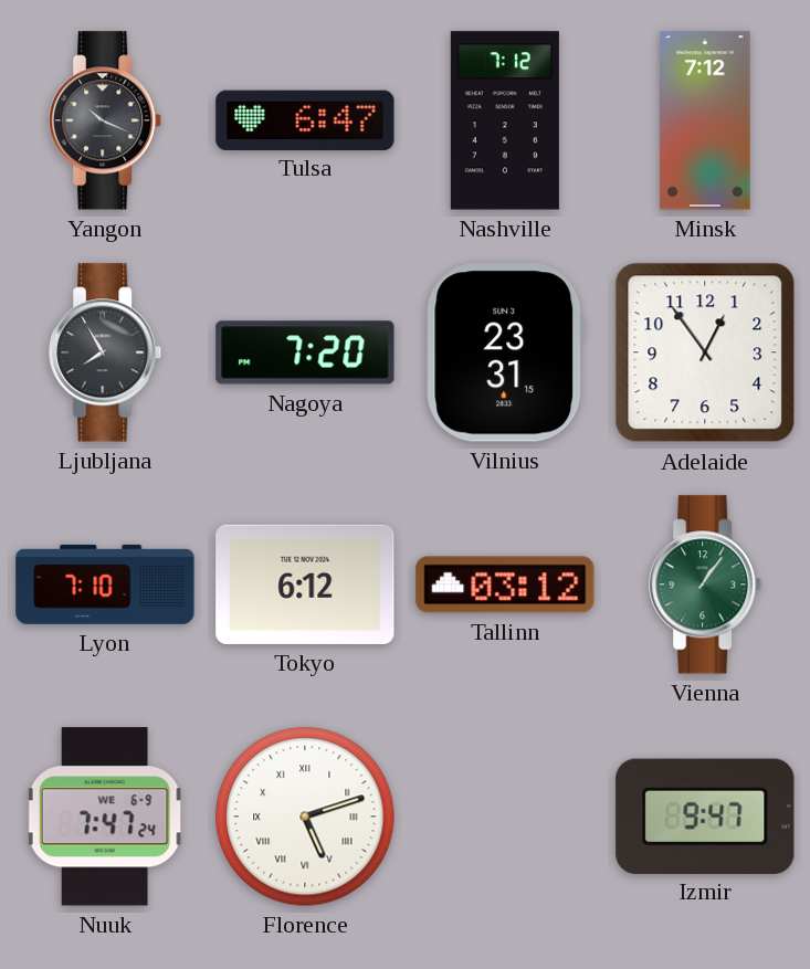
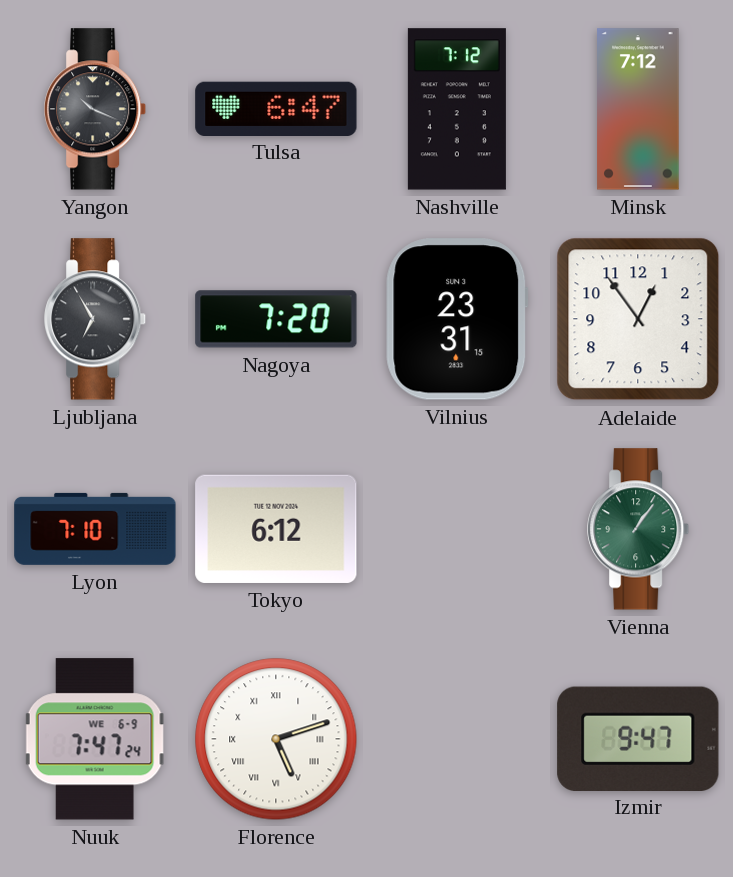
Ljubljana: 7:55 -> 6:55 (96, 319)
Tallinn: 03:12 -> none (505, 584)
